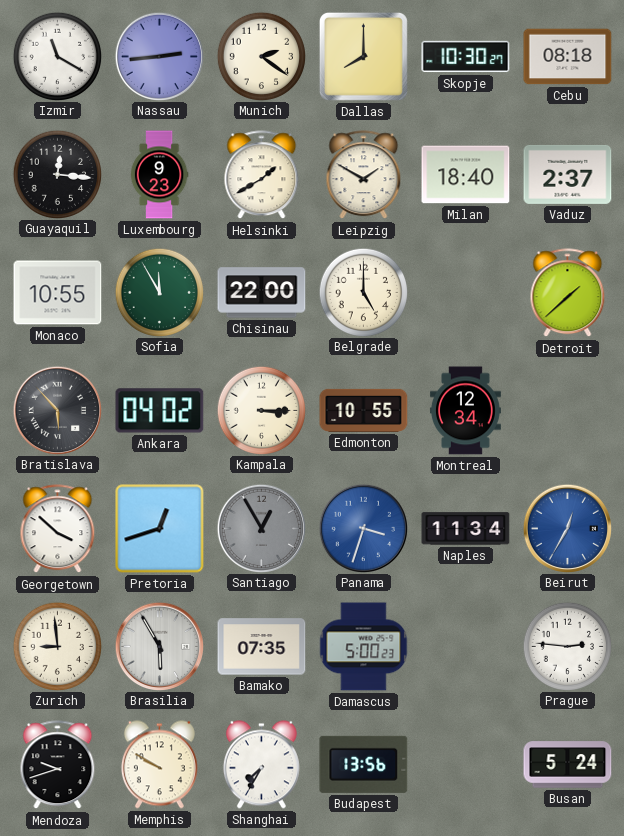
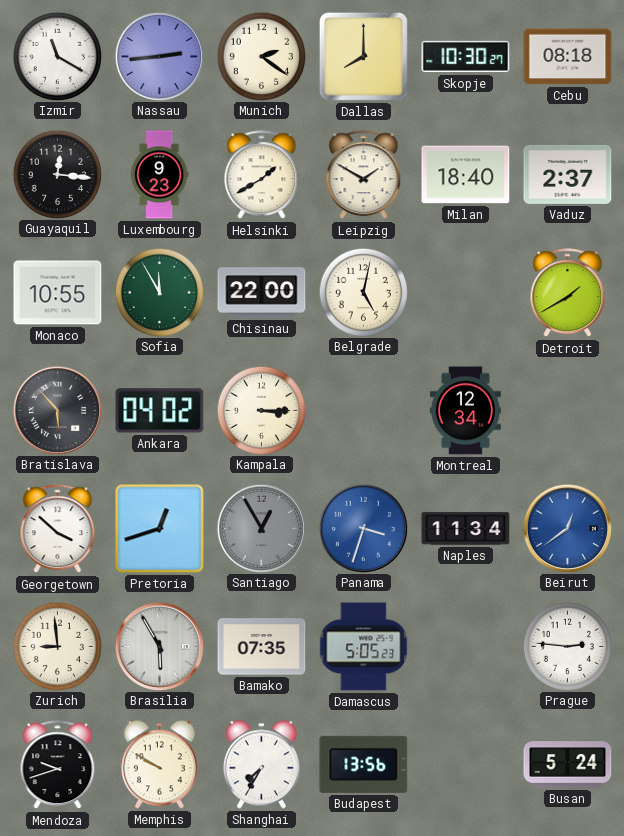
Belgrade: 5:00 -> 5:02 (363, 292)
Detroit: 1:38 -> 1:40 (568, 293)
Edmonton: 10:55 -> none (364, 410)
Beirut: 12:35 -> 12:39 (567, 528)
Damascus: 5:00 -> 5:05 (364, 647)
